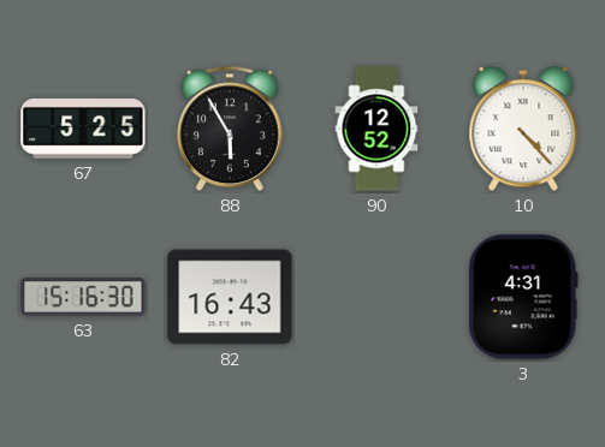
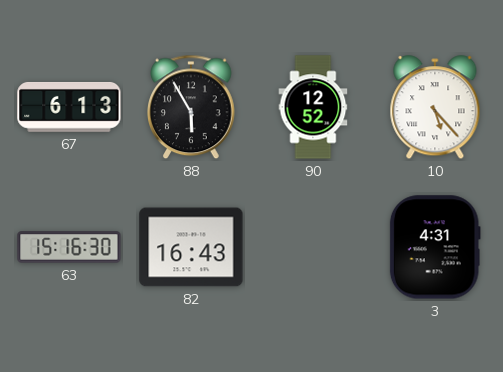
67: 5:25 -> 6:13 (69, 107)
10: 4:23 -> 5:23 (435, 108)
